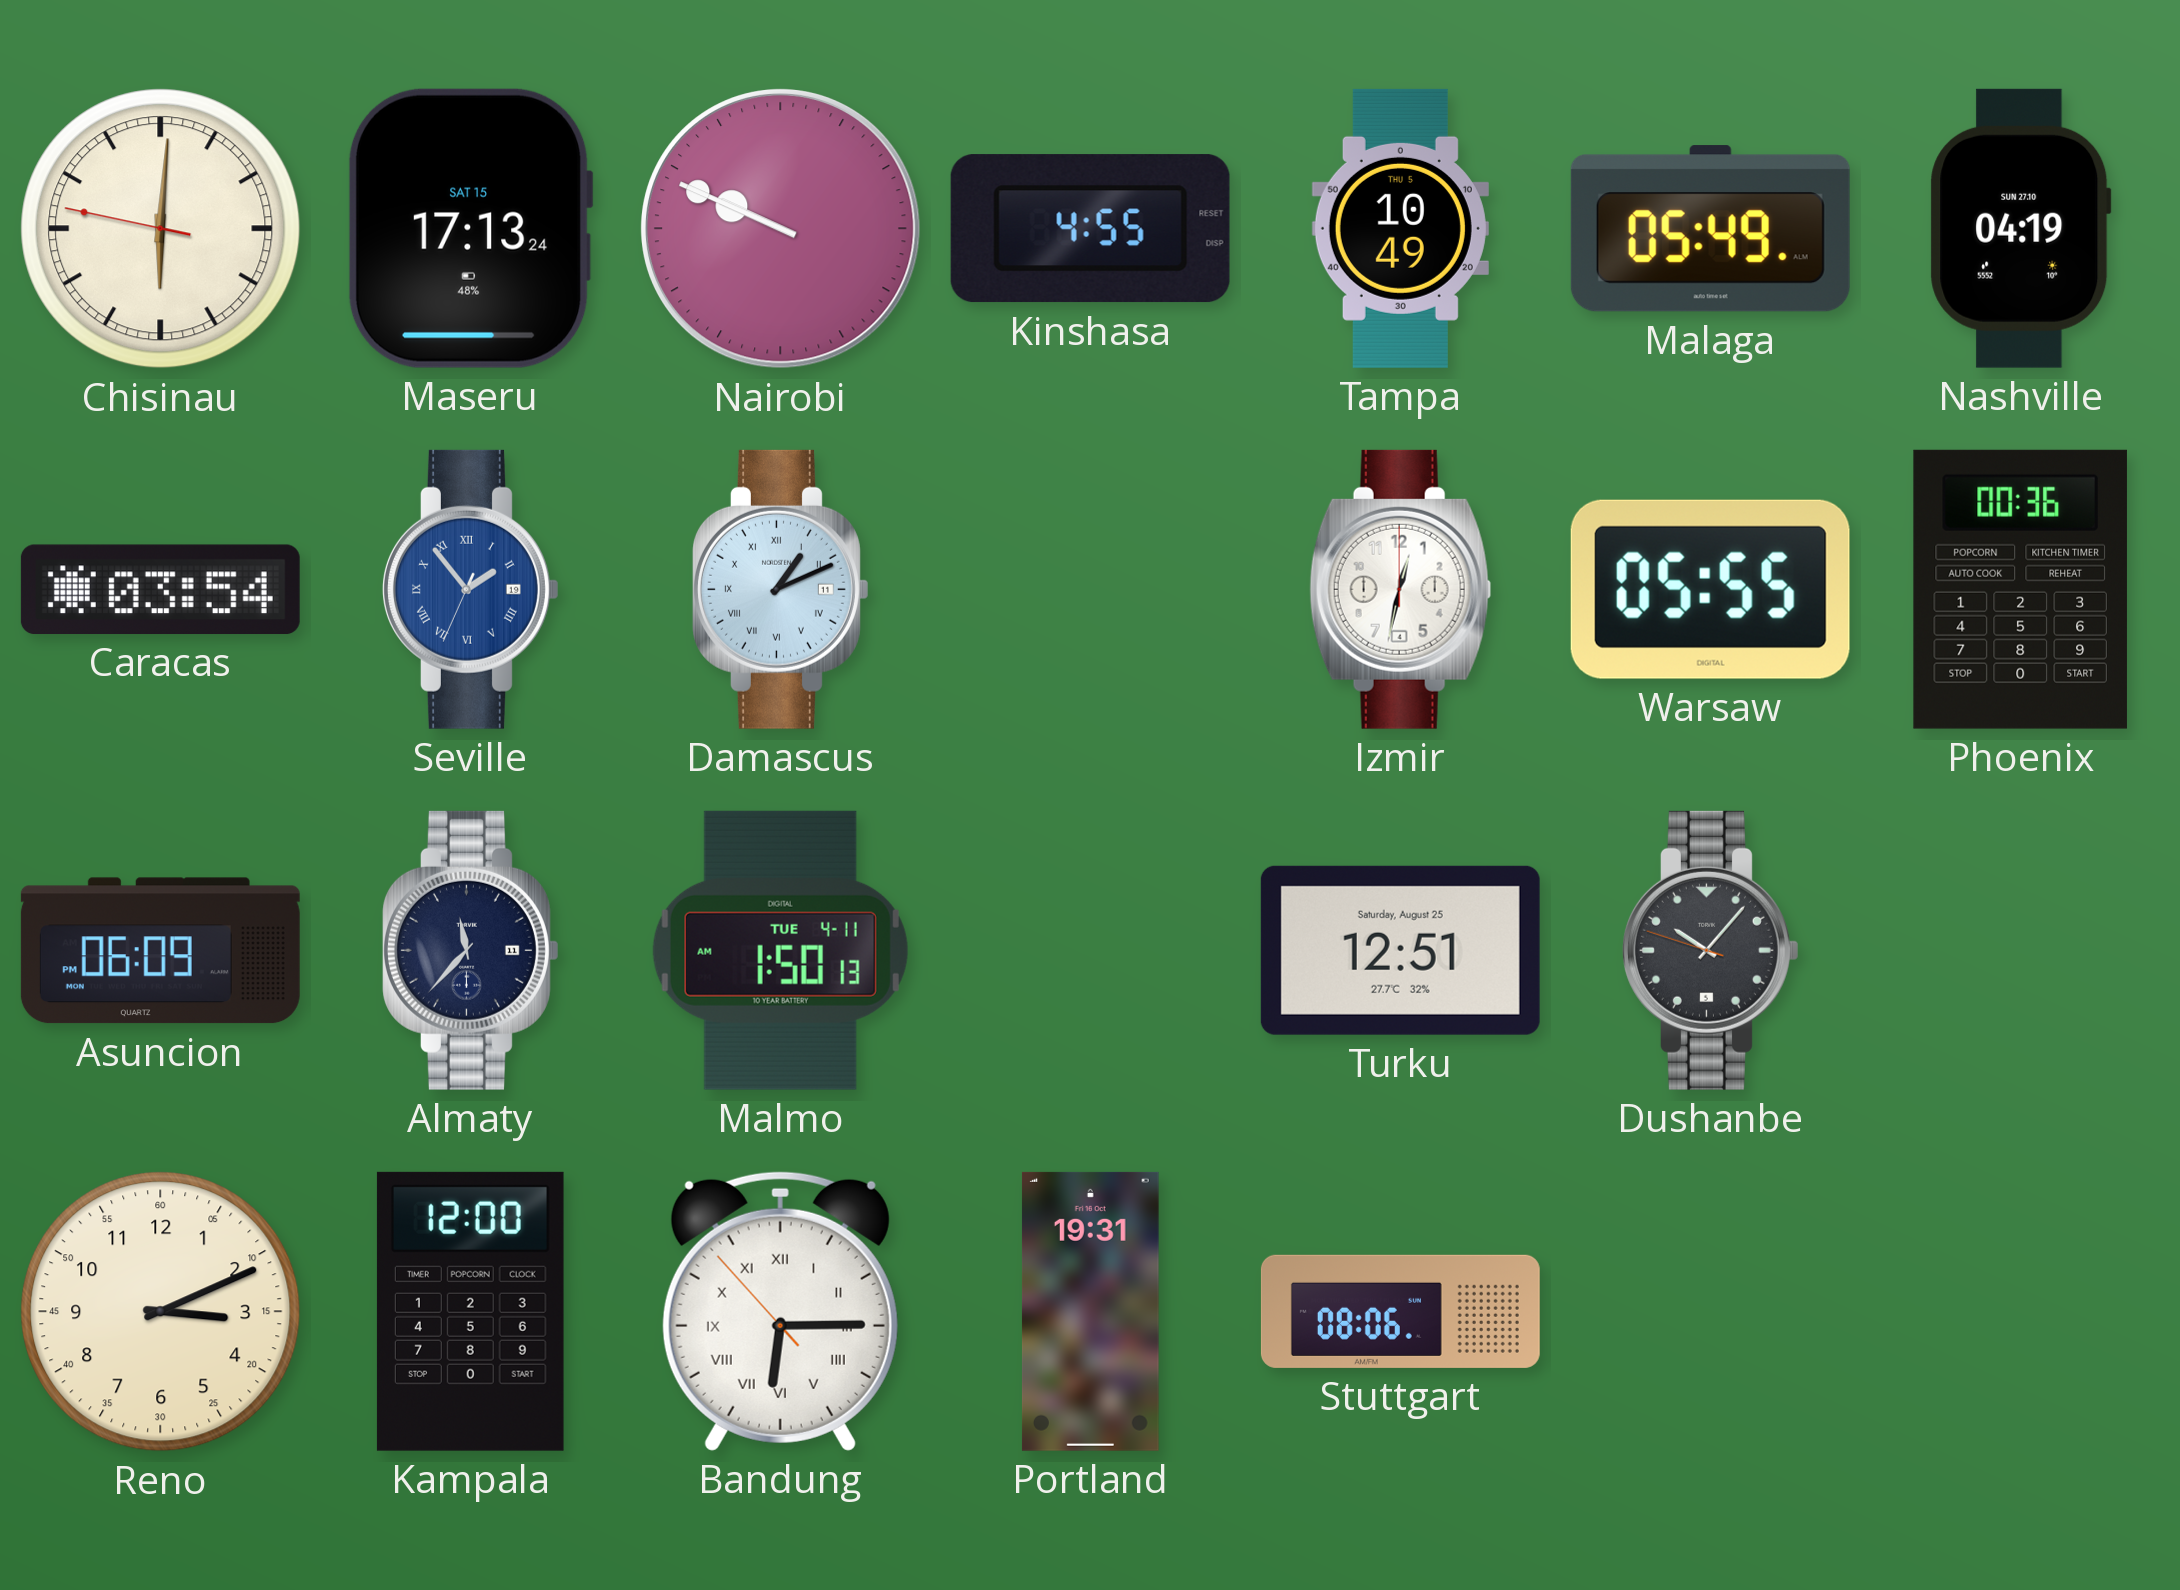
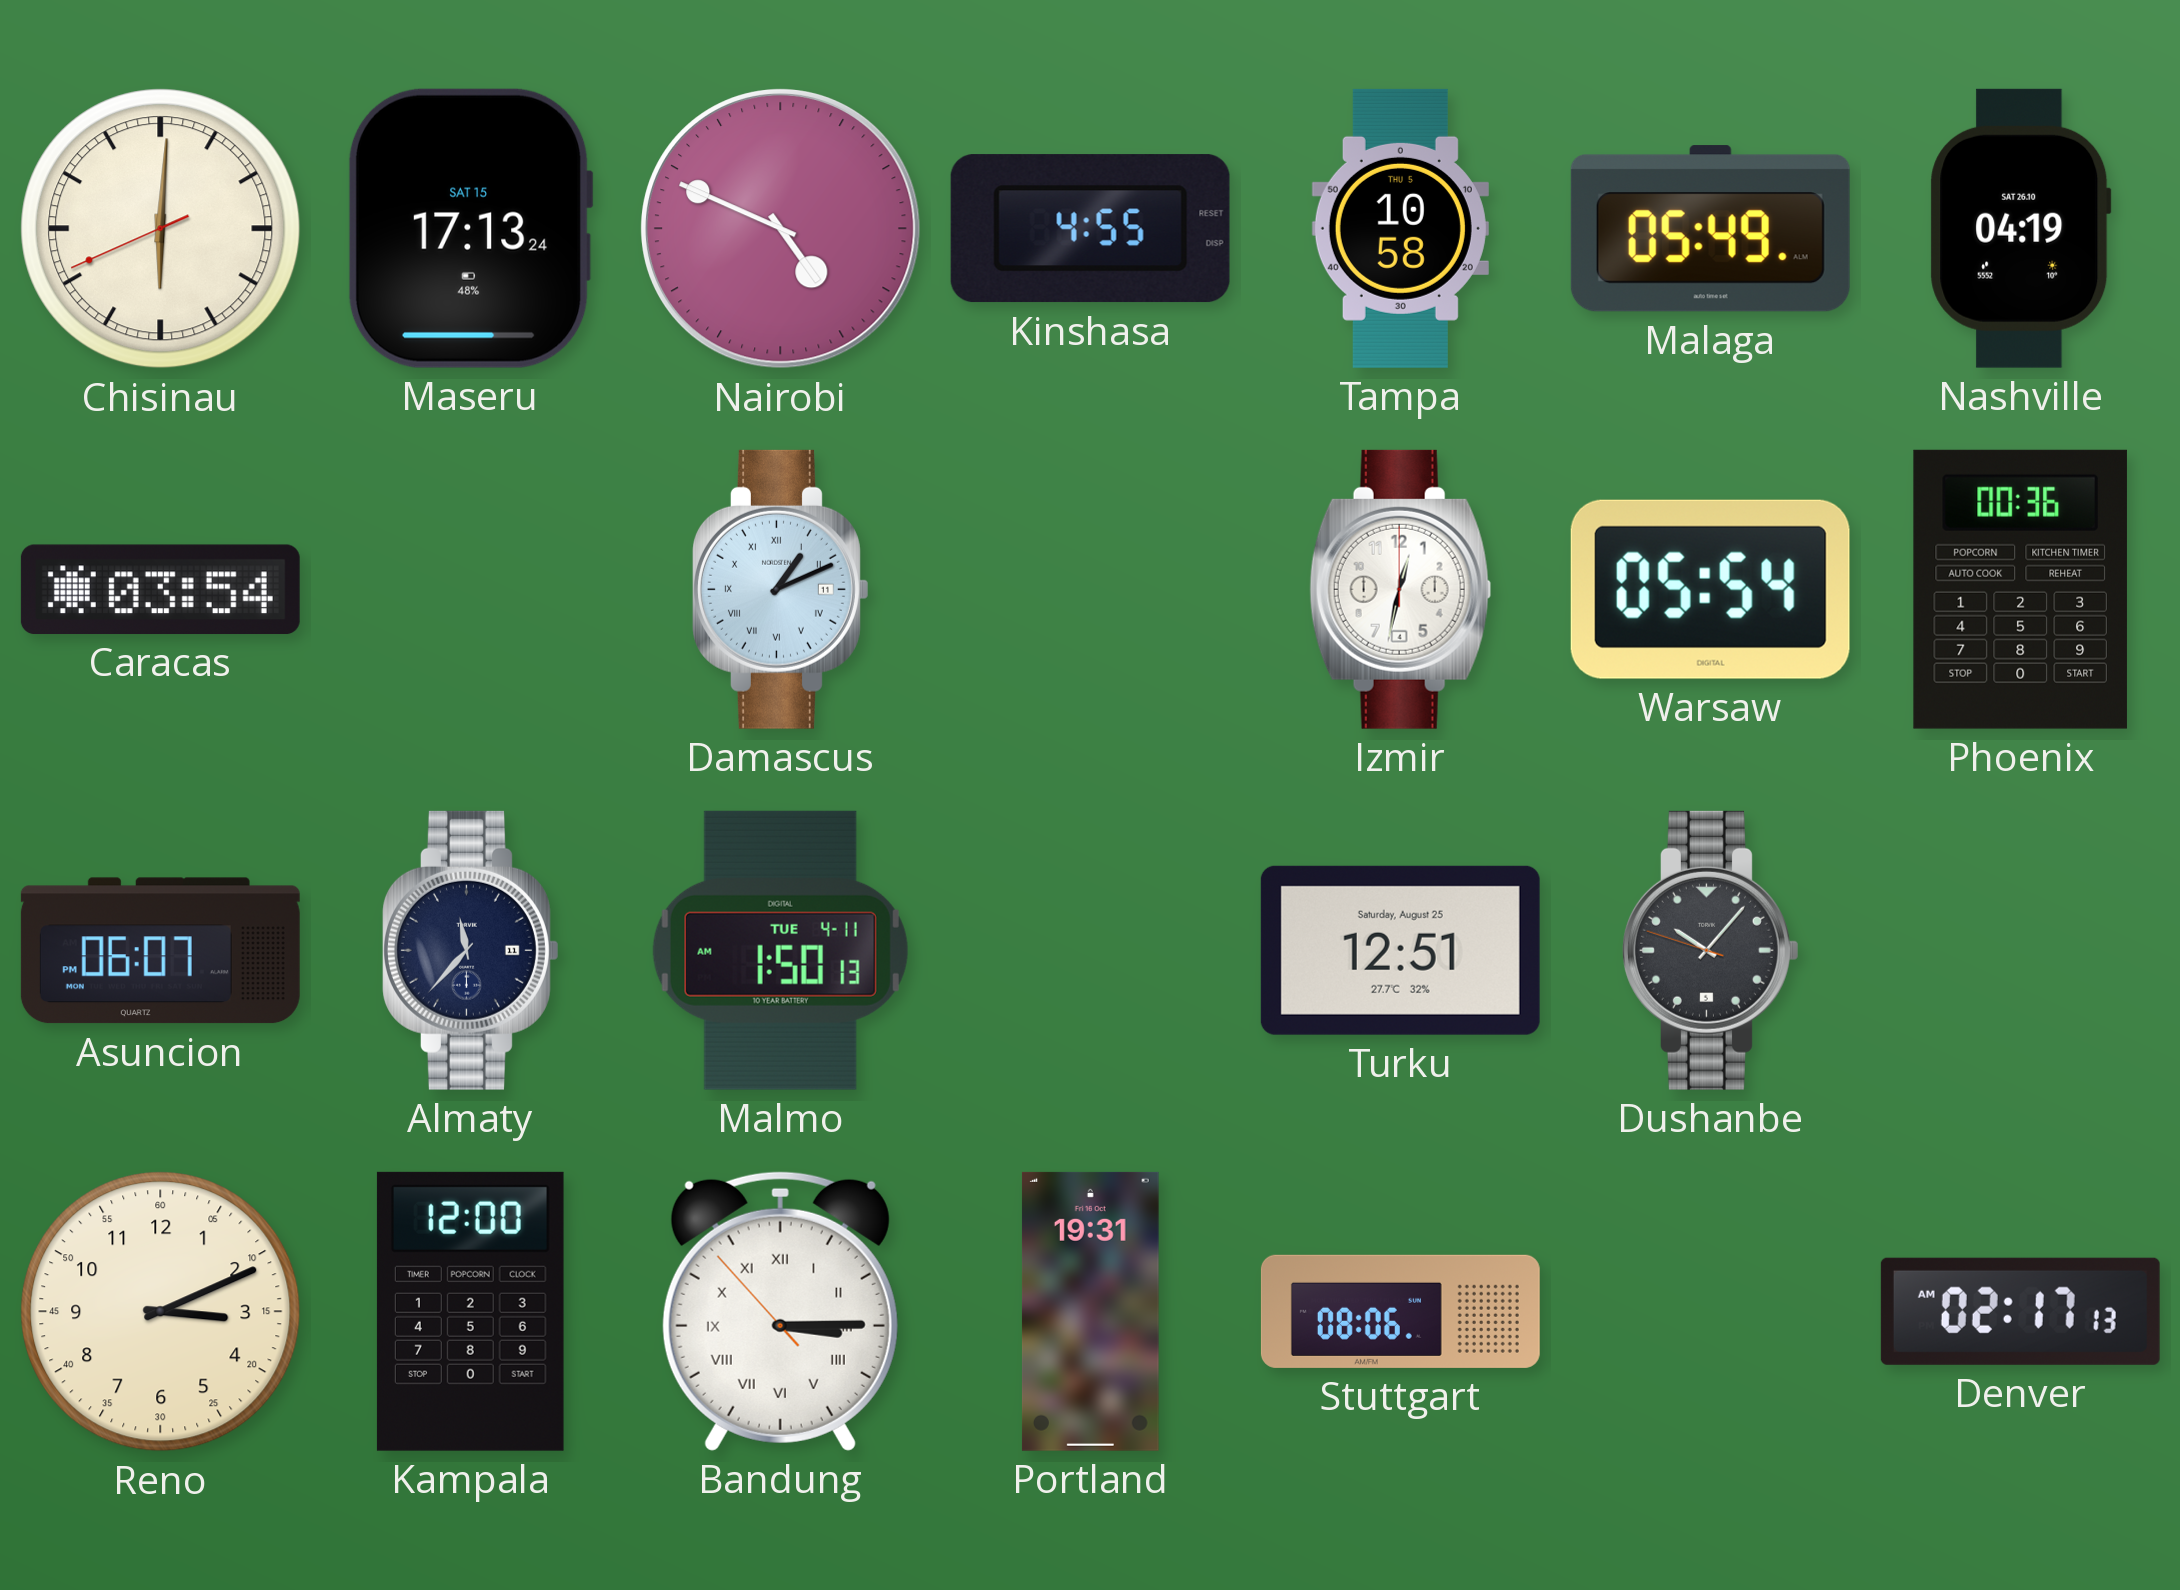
Chisinau: 6:00:47 -> 6:00:41 (161, 229)
Nairobi: 9:49 -> 4:49 (781, 229)
Tampa: 10:49 -> 10:58 (1400, 228)
Nashville date: SUN 27.10 -> SAT 26.10 (2021, 228)
Seville: 1:53 -> none (470, 589)
Warsaw: 05:55 -> 05:54 (1710, 589)
Asuncion: 06:09 -> 06:07 (160, 951)
Bandung: 6:14 -> 3:14 (780, 1311)
Denver: none -> 02:17 (2020, 1311)
